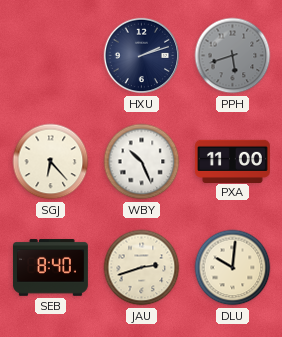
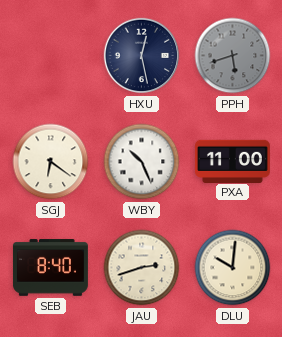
HXU: 2:12 -> 12:28 (142, 56)
SGJ: 6:23 -> 6:21 (51, 162)
